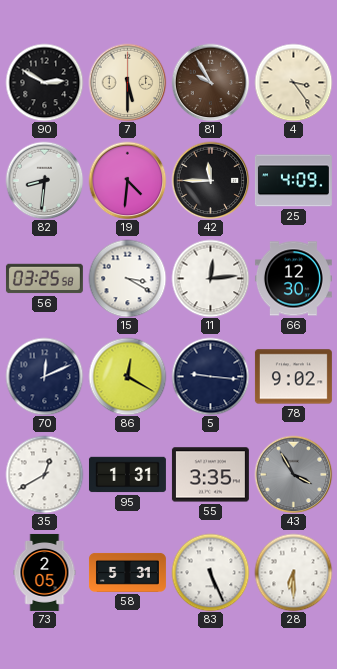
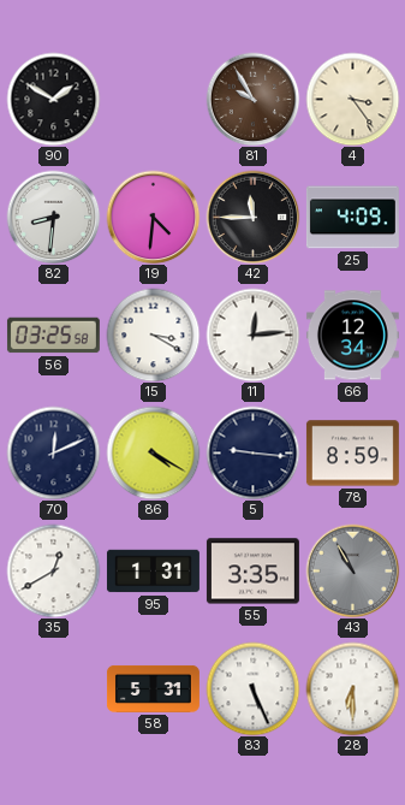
90: 2:50 -> 1:50 (53, 99)
7: 5:30 -> none (127, 82)
66: 12:30 -> 12:34 (352, 336)
86: 12:20 -> 4:20 (153, 452)
78: 9:02 -> 8:59 (352, 454)
43: 3:55 -> 10:55 (352, 570)
73: 2:05 -> none (45, 572)
